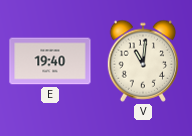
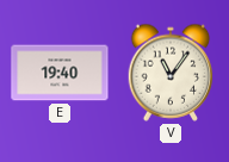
V: 11:01 -> 11:06 (171, 73)
